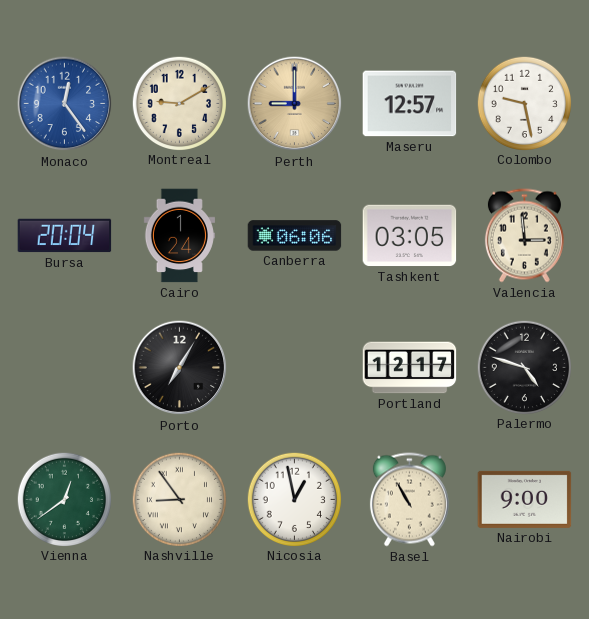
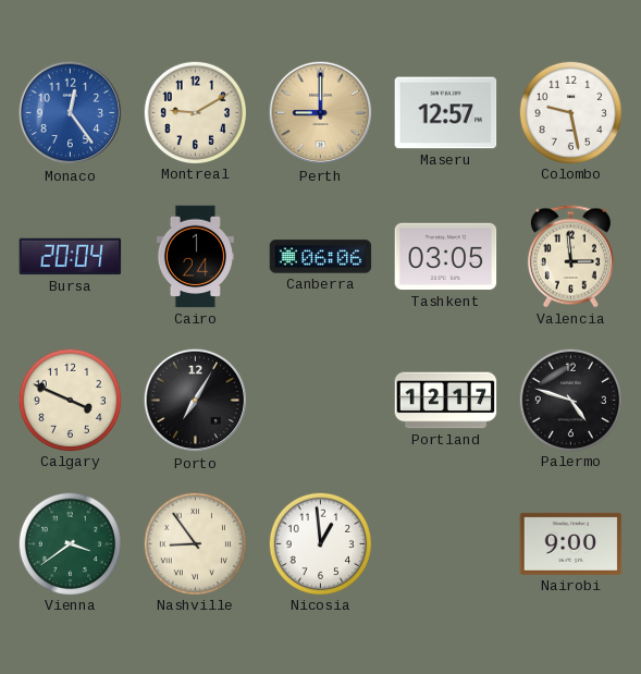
Calgary: none -> 3:49 (70, 400)
Vienna: 12:39 -> 3:39 (70, 543)
Nicosia: 12:58 -> 12:59 (320, 543)
Basel: 10:55 -> none (409, 500)
